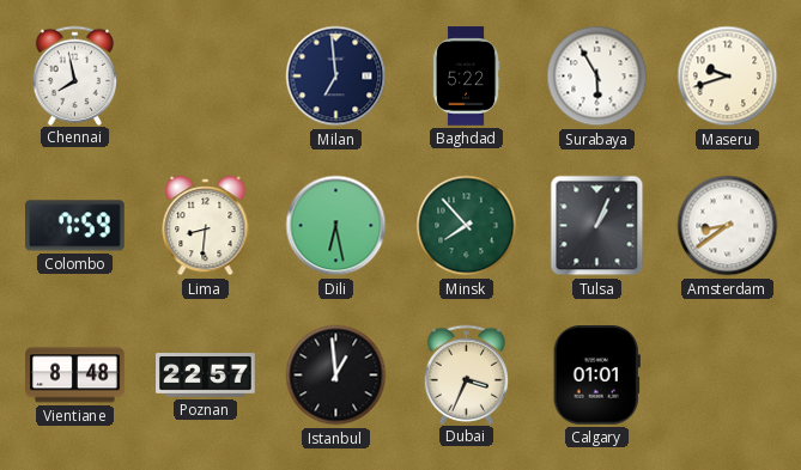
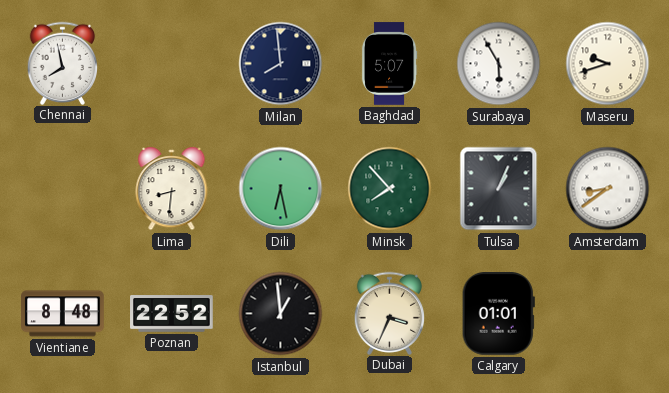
Milan: 6:59 -> 7:59 (281, 64)
Baghdad: 5:22 -> 5:07 (389, 64)
Colombo: 7:59 -> none (75, 226)
Poznan: 22:57 -> 22:52 (172, 314)
